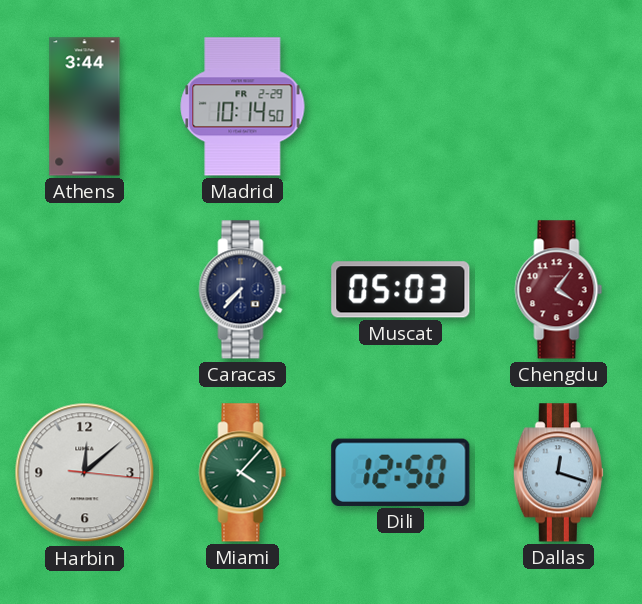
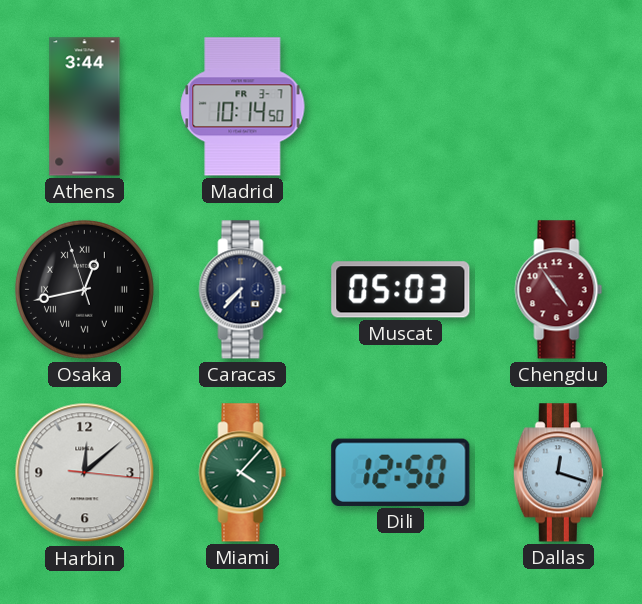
Madrid date: FR 2-29 -> FR 3-7 (243, 107)
Osaka: none -> 12:42 (84, 289)
Chengdu: 4:06 -> 4:54 (559, 290)
